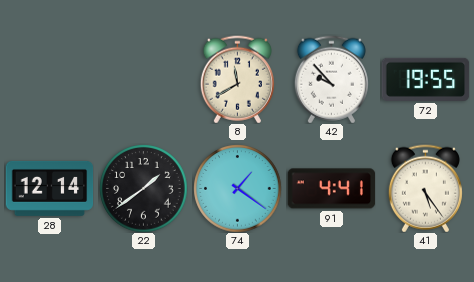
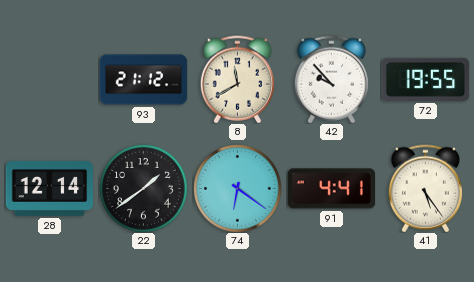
93: none -> 21:12 (143, 80)
74: 1:21 -> 6:21 (237, 188)
